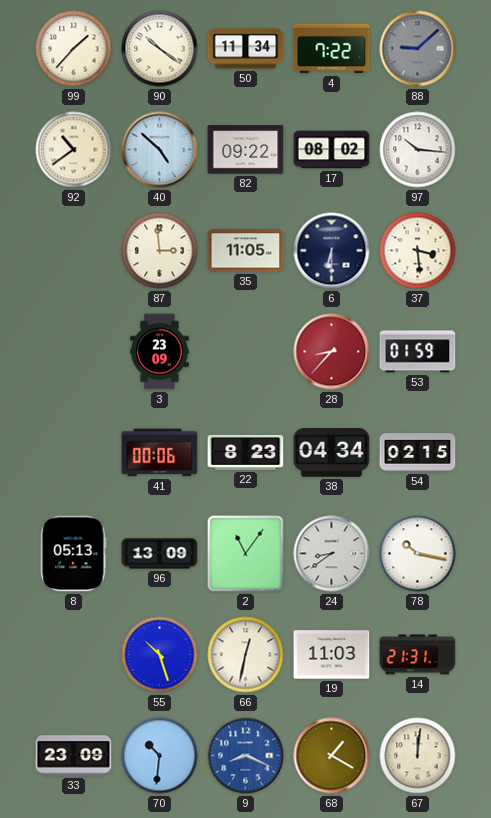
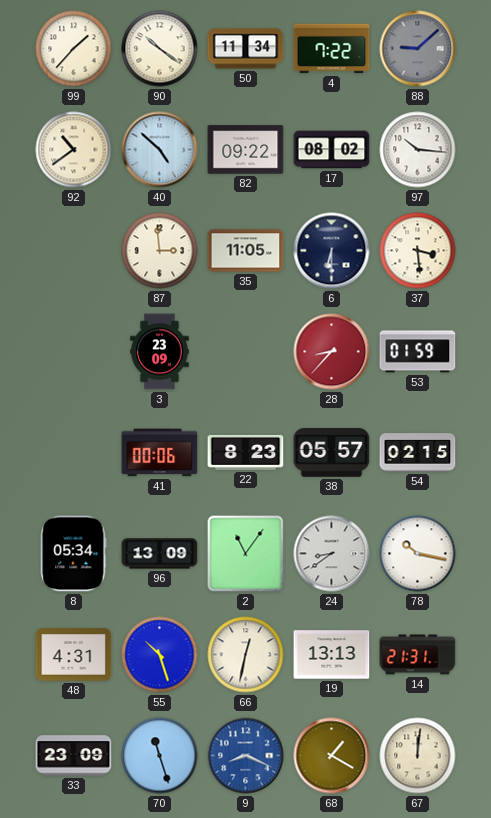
38: 04:34 -> 05:57 (332, 453)
8: 05:13 -> 05:34 (74, 554)
48: none -> 4:31 (74, 655)
19: 11:03 -> 13:13 (332, 655)
70: 10:31 -> 11:27 (160, 756)
